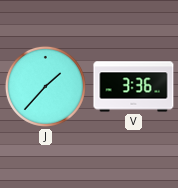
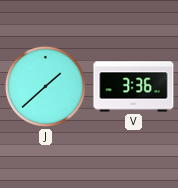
J: 1:37 -> 1:38 (45, 86)
